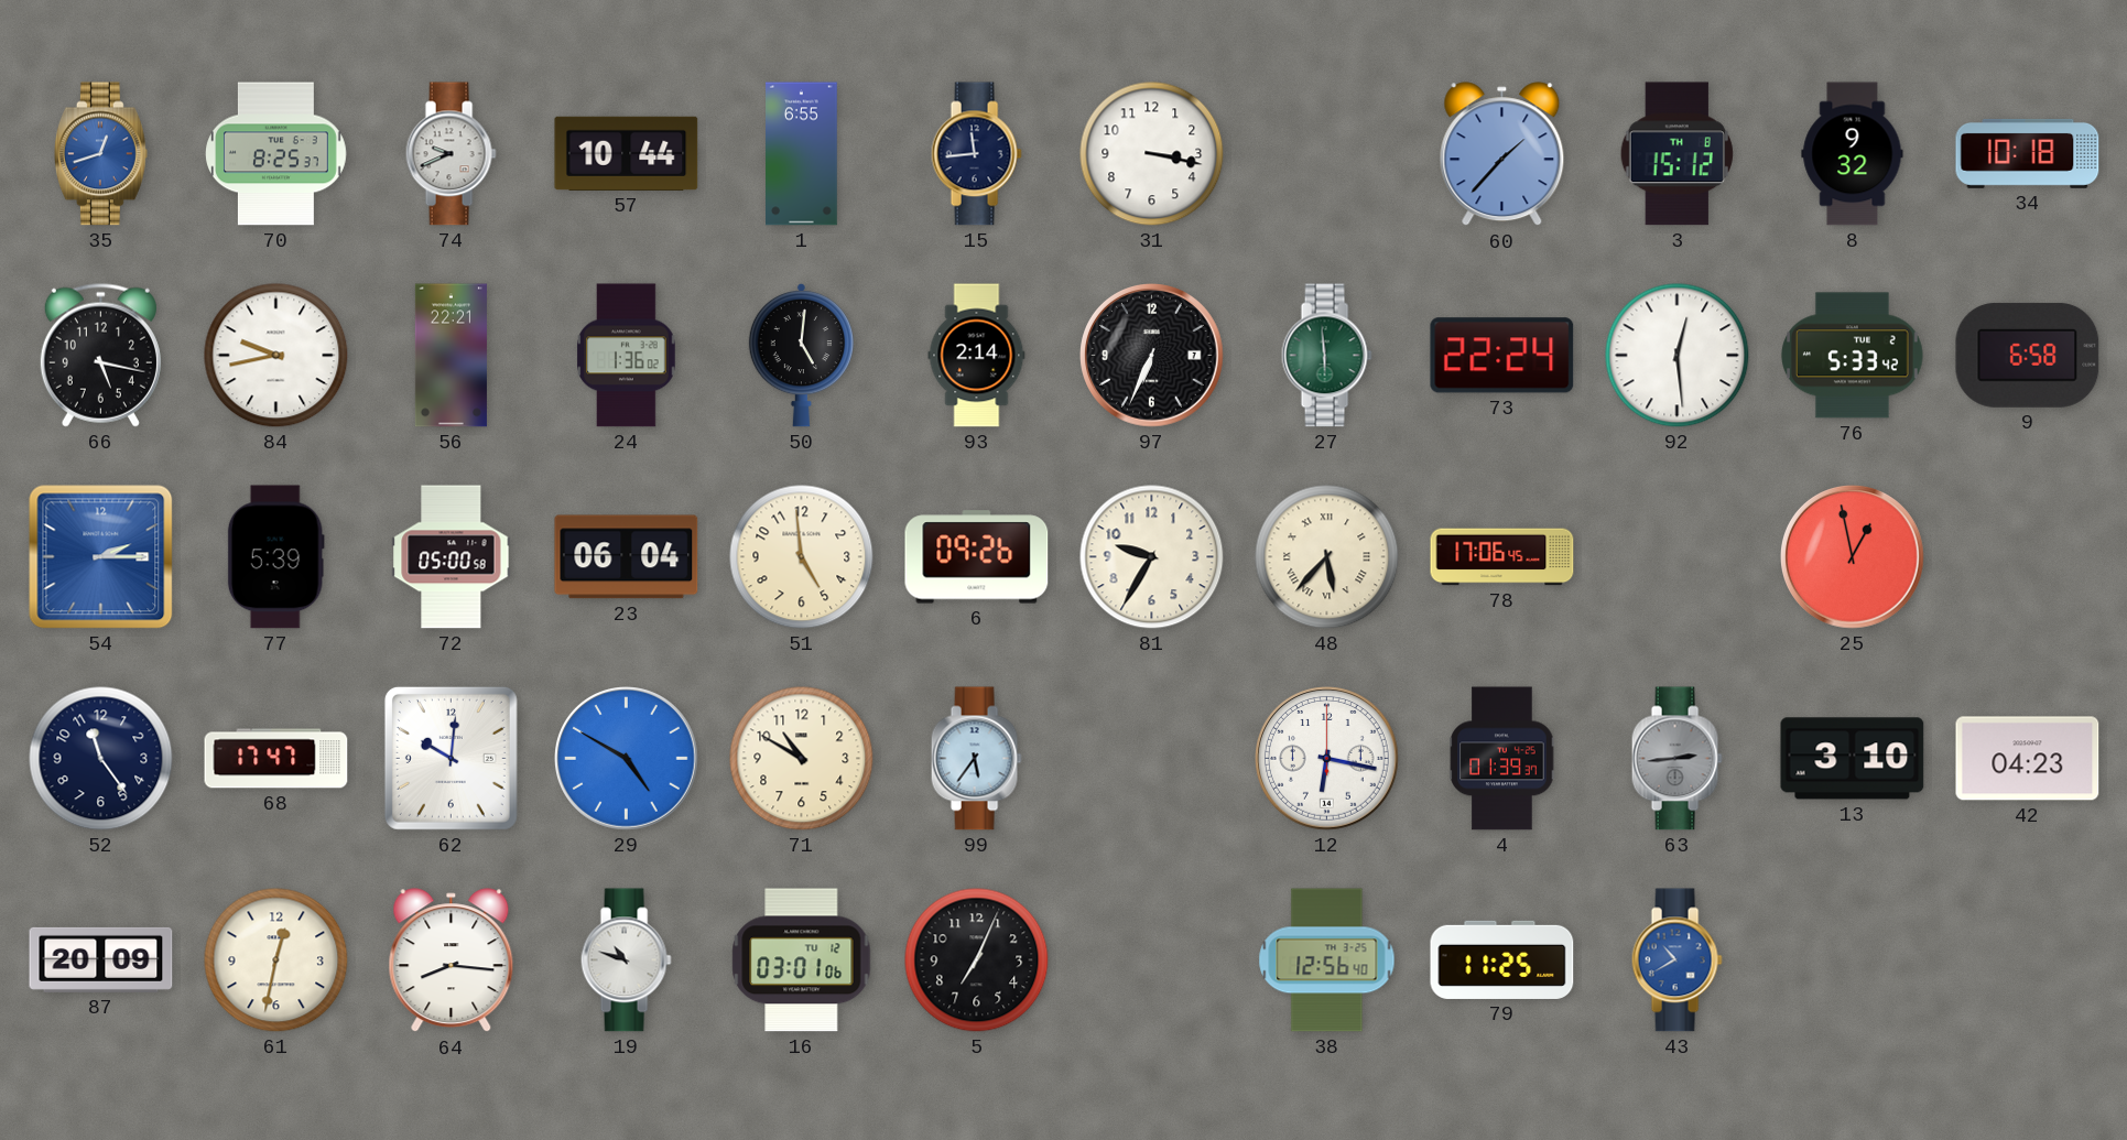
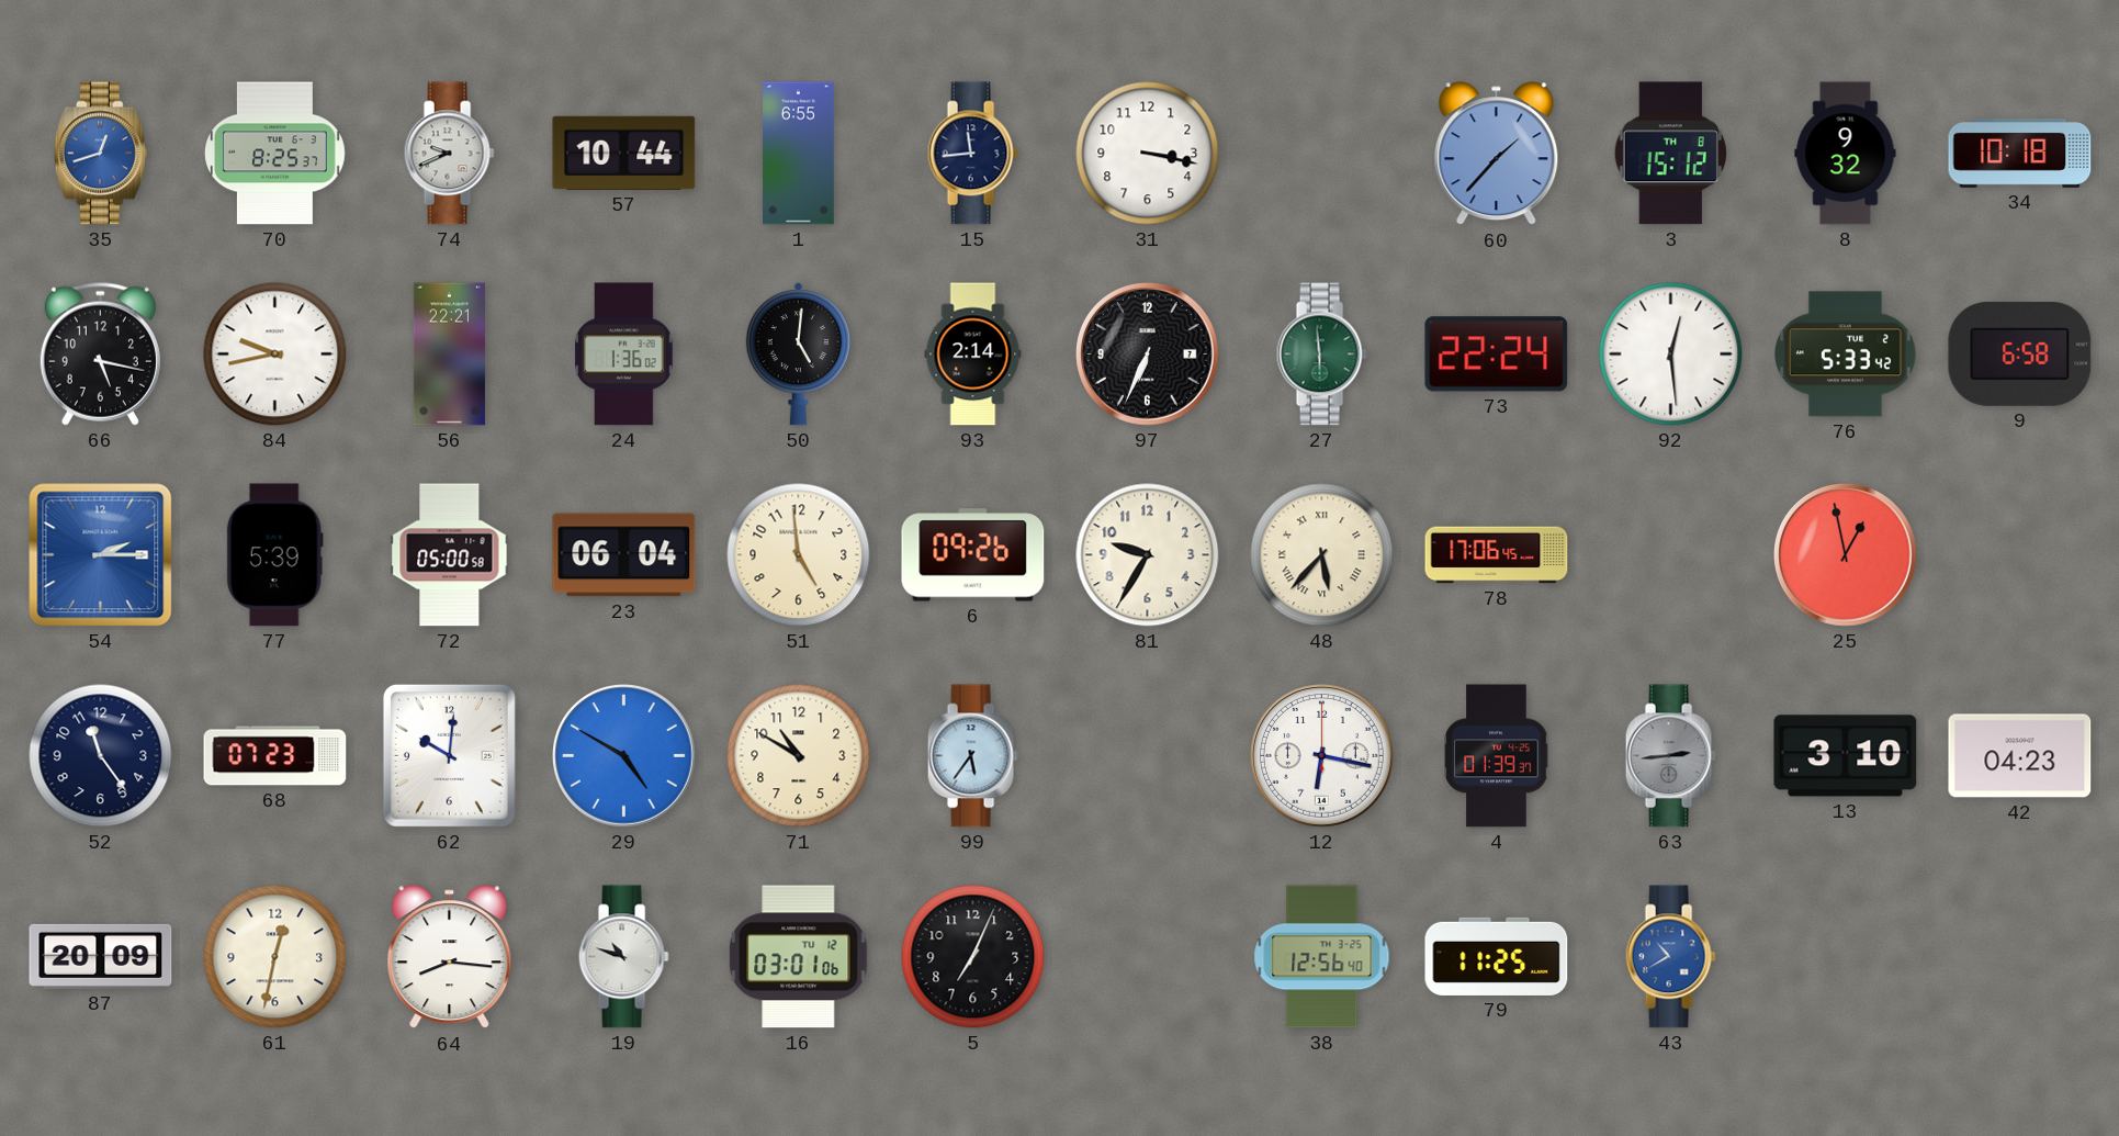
68: 17:47 -> 07:23 (275, 756)
